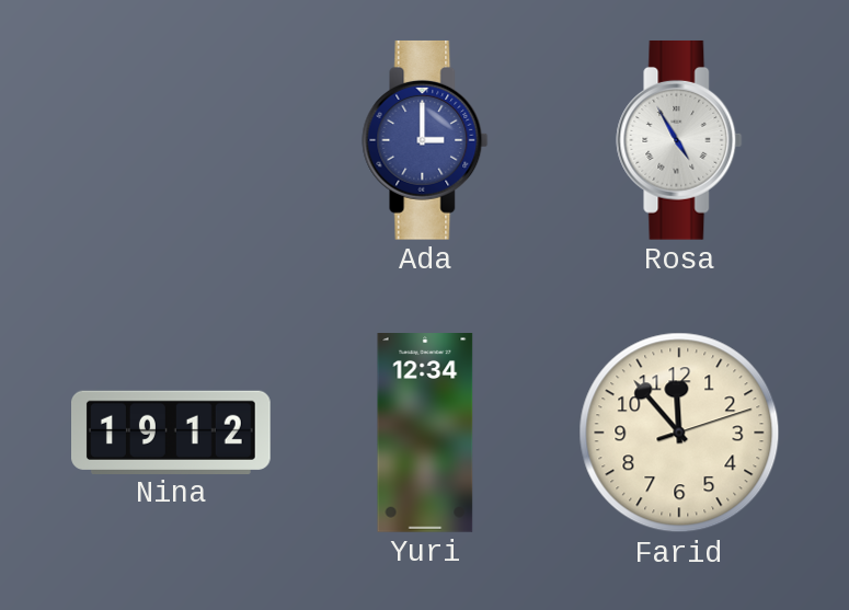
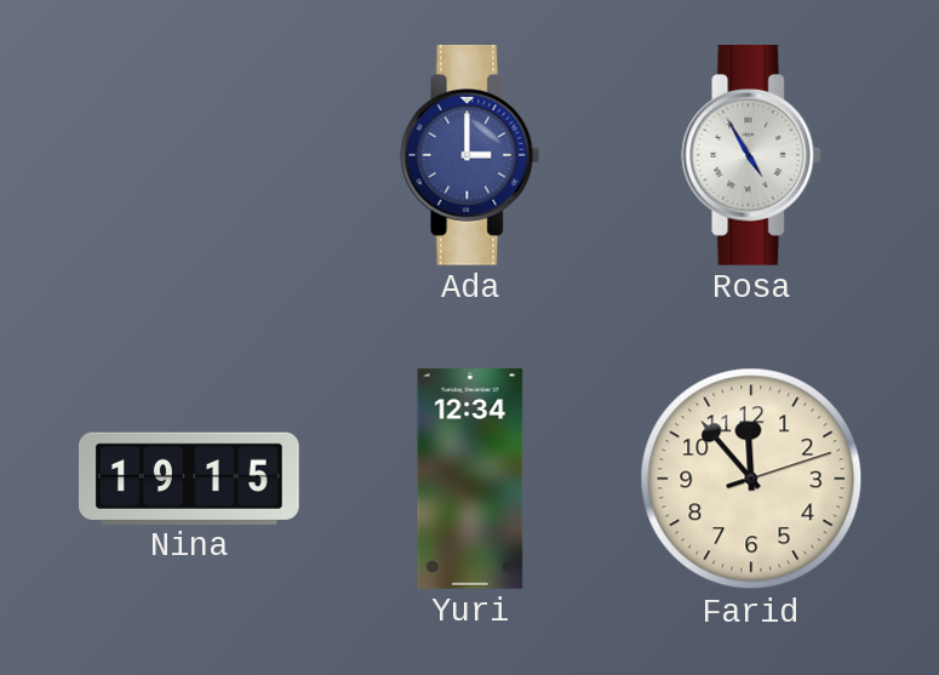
Nina: 19:12 -> 19:15 (190, 477)
